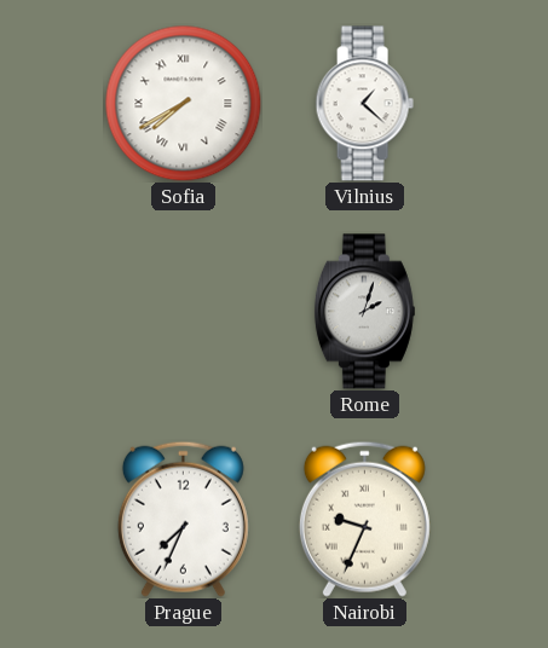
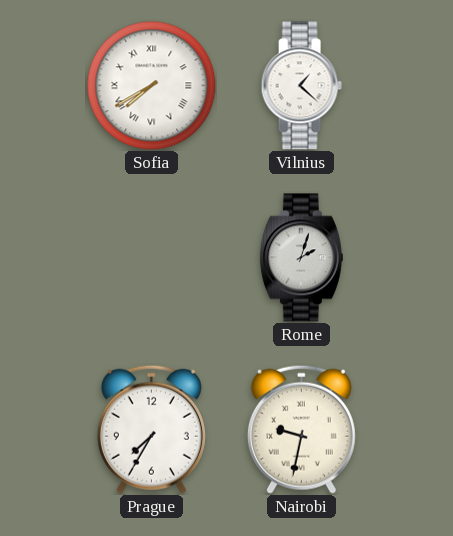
Prague: 7:34 -> 7:35 (151, 429)
Nairobi: 9:34 -> 9:32 (301, 429)
